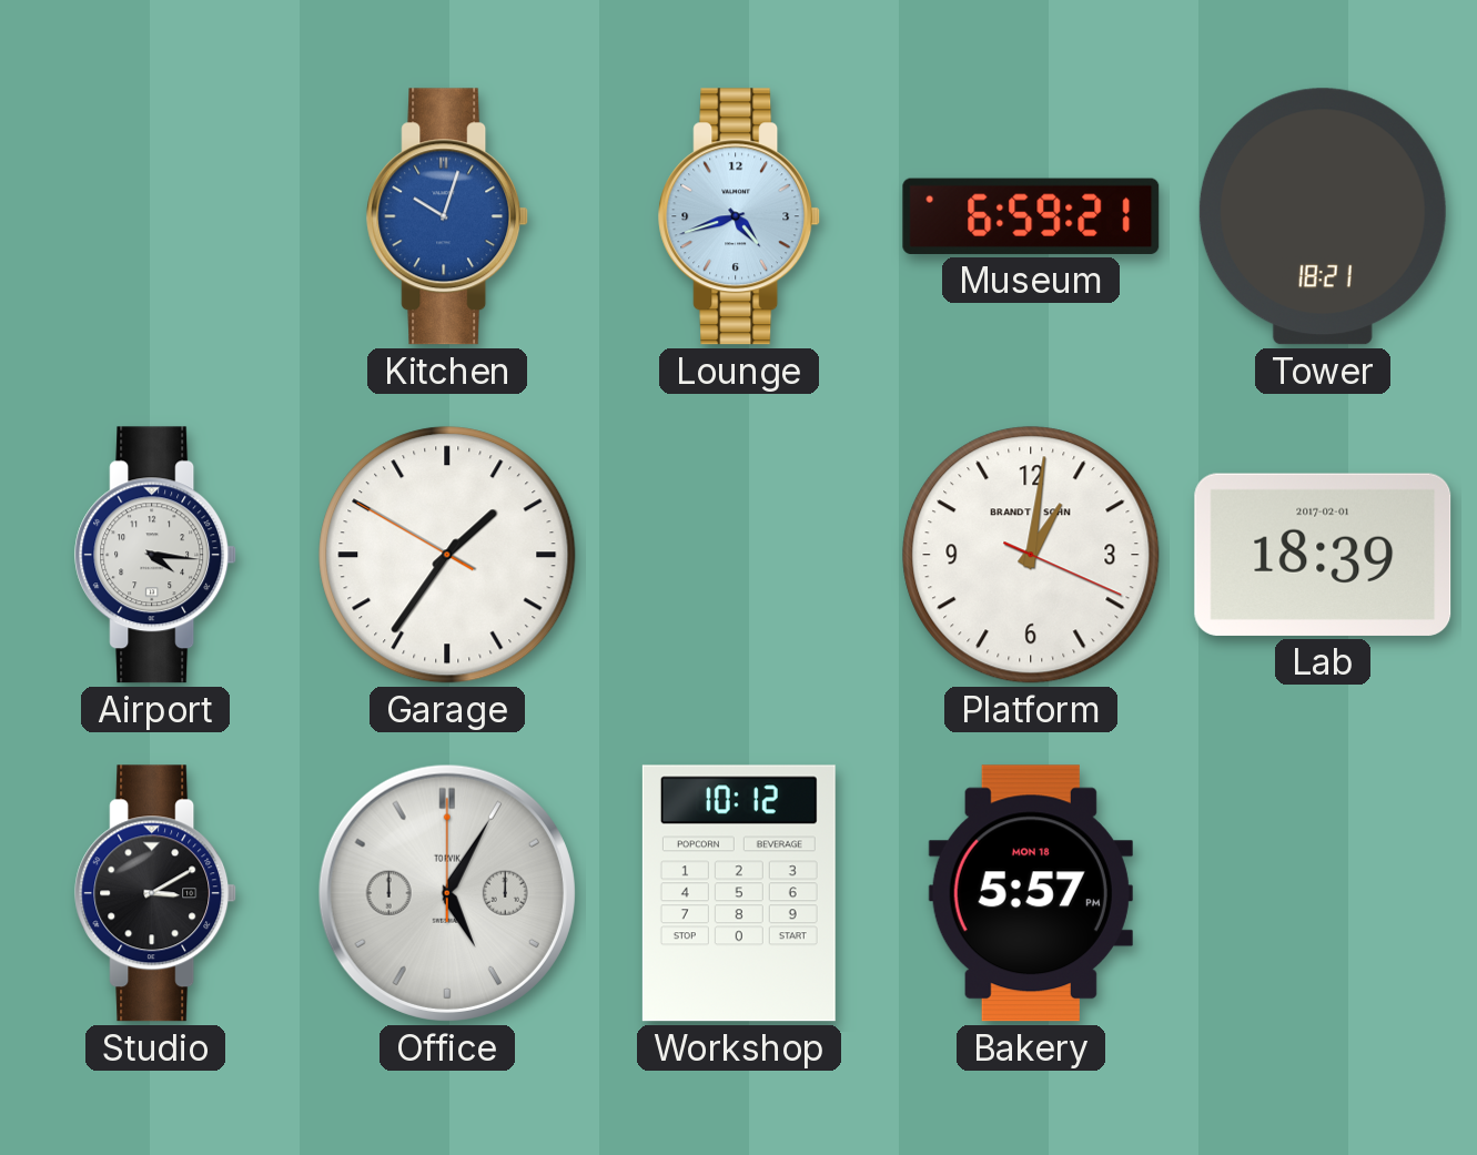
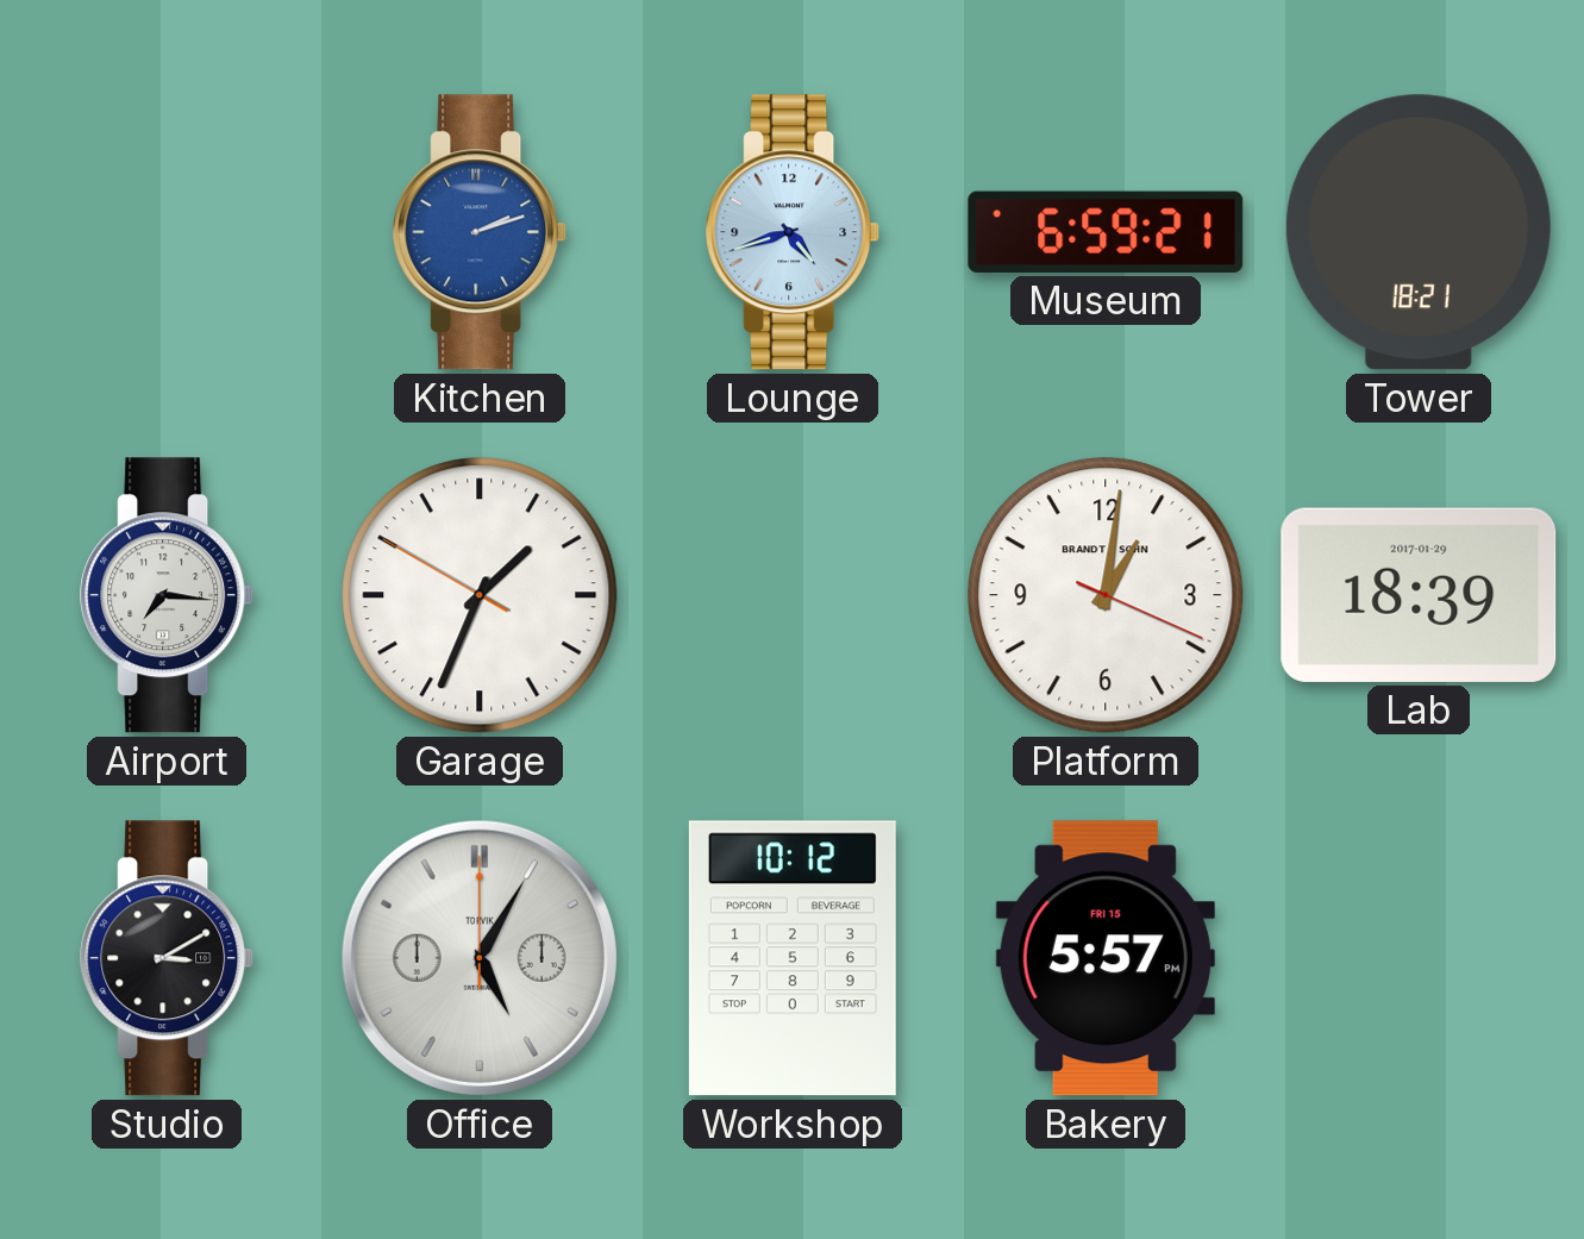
Kitchen: 10:03 -> 2:12 (481, 232)
Airport: 4:16 -> 7:16 (168, 595)
Garage: 1:35 -> 1:33 (480, 595)
Lab date: 2017-02-01 -> 2017-01-29 (1419, 595)
Bakery date: MON 18 -> FRI 15 (1106, 958)
